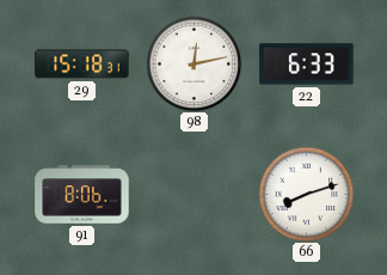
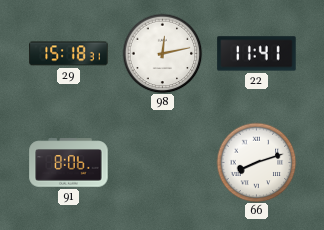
22: 6:33 -> 11:41 (257, 54)
